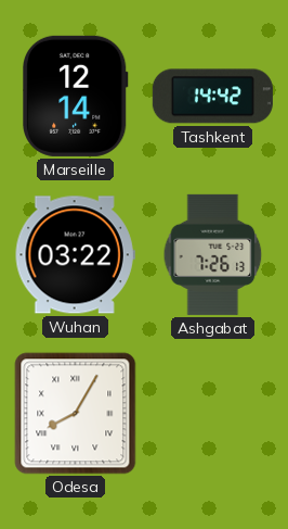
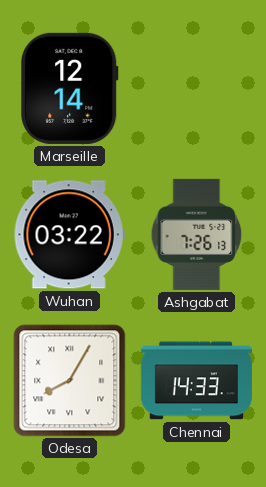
Tashkent: 14:42 -> none (212, 97)
Chennai: none -> 14:33 (196, 381)
